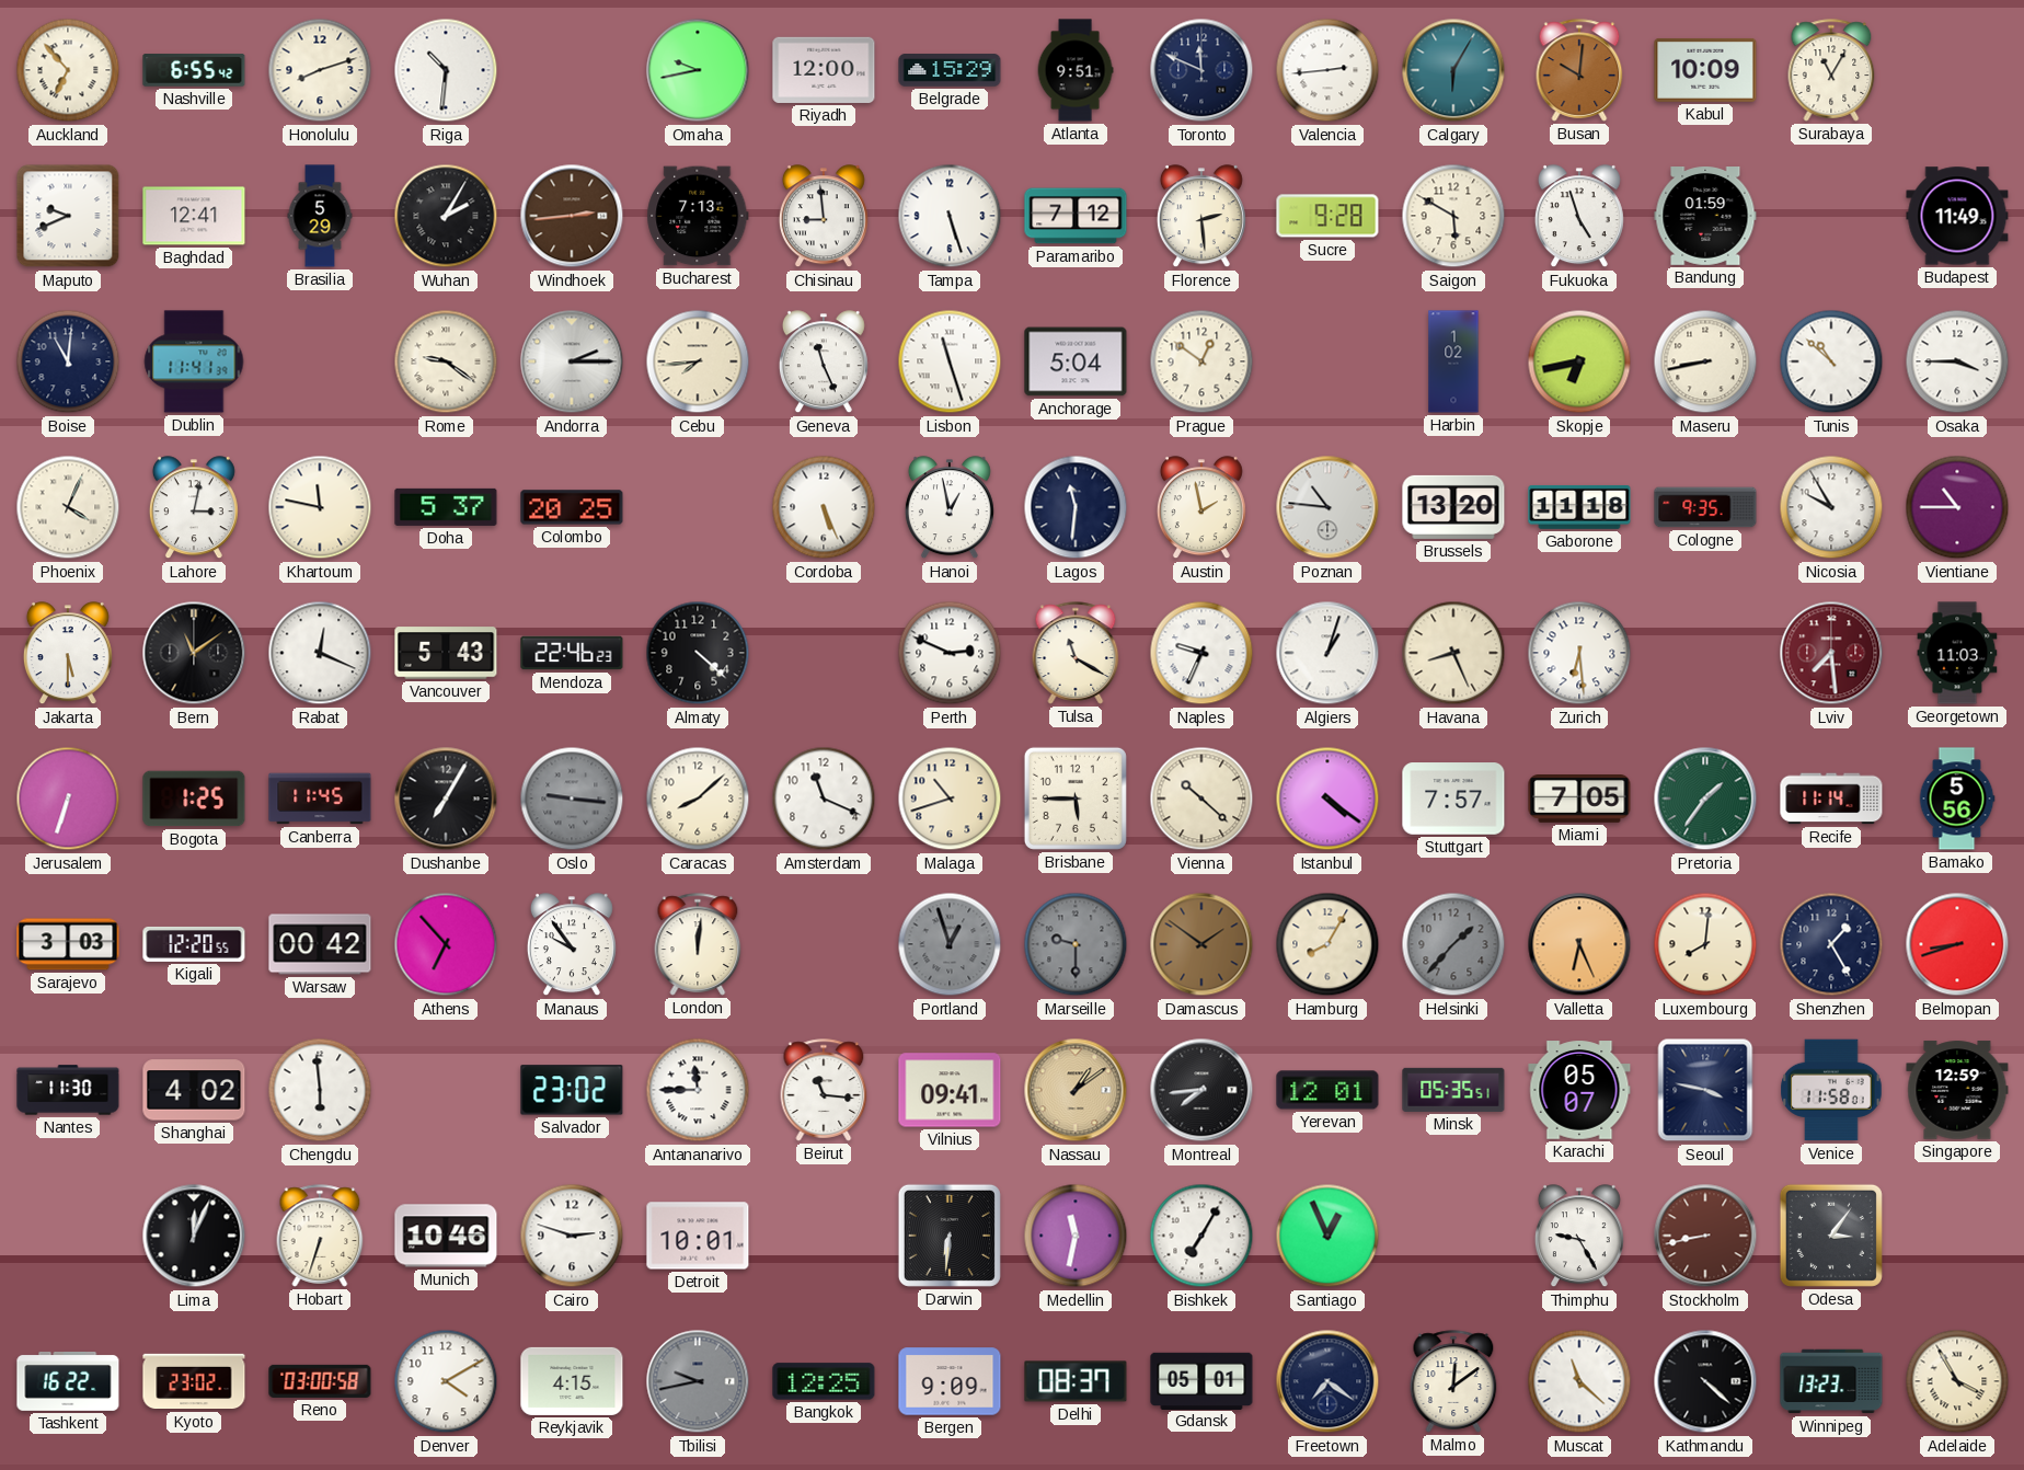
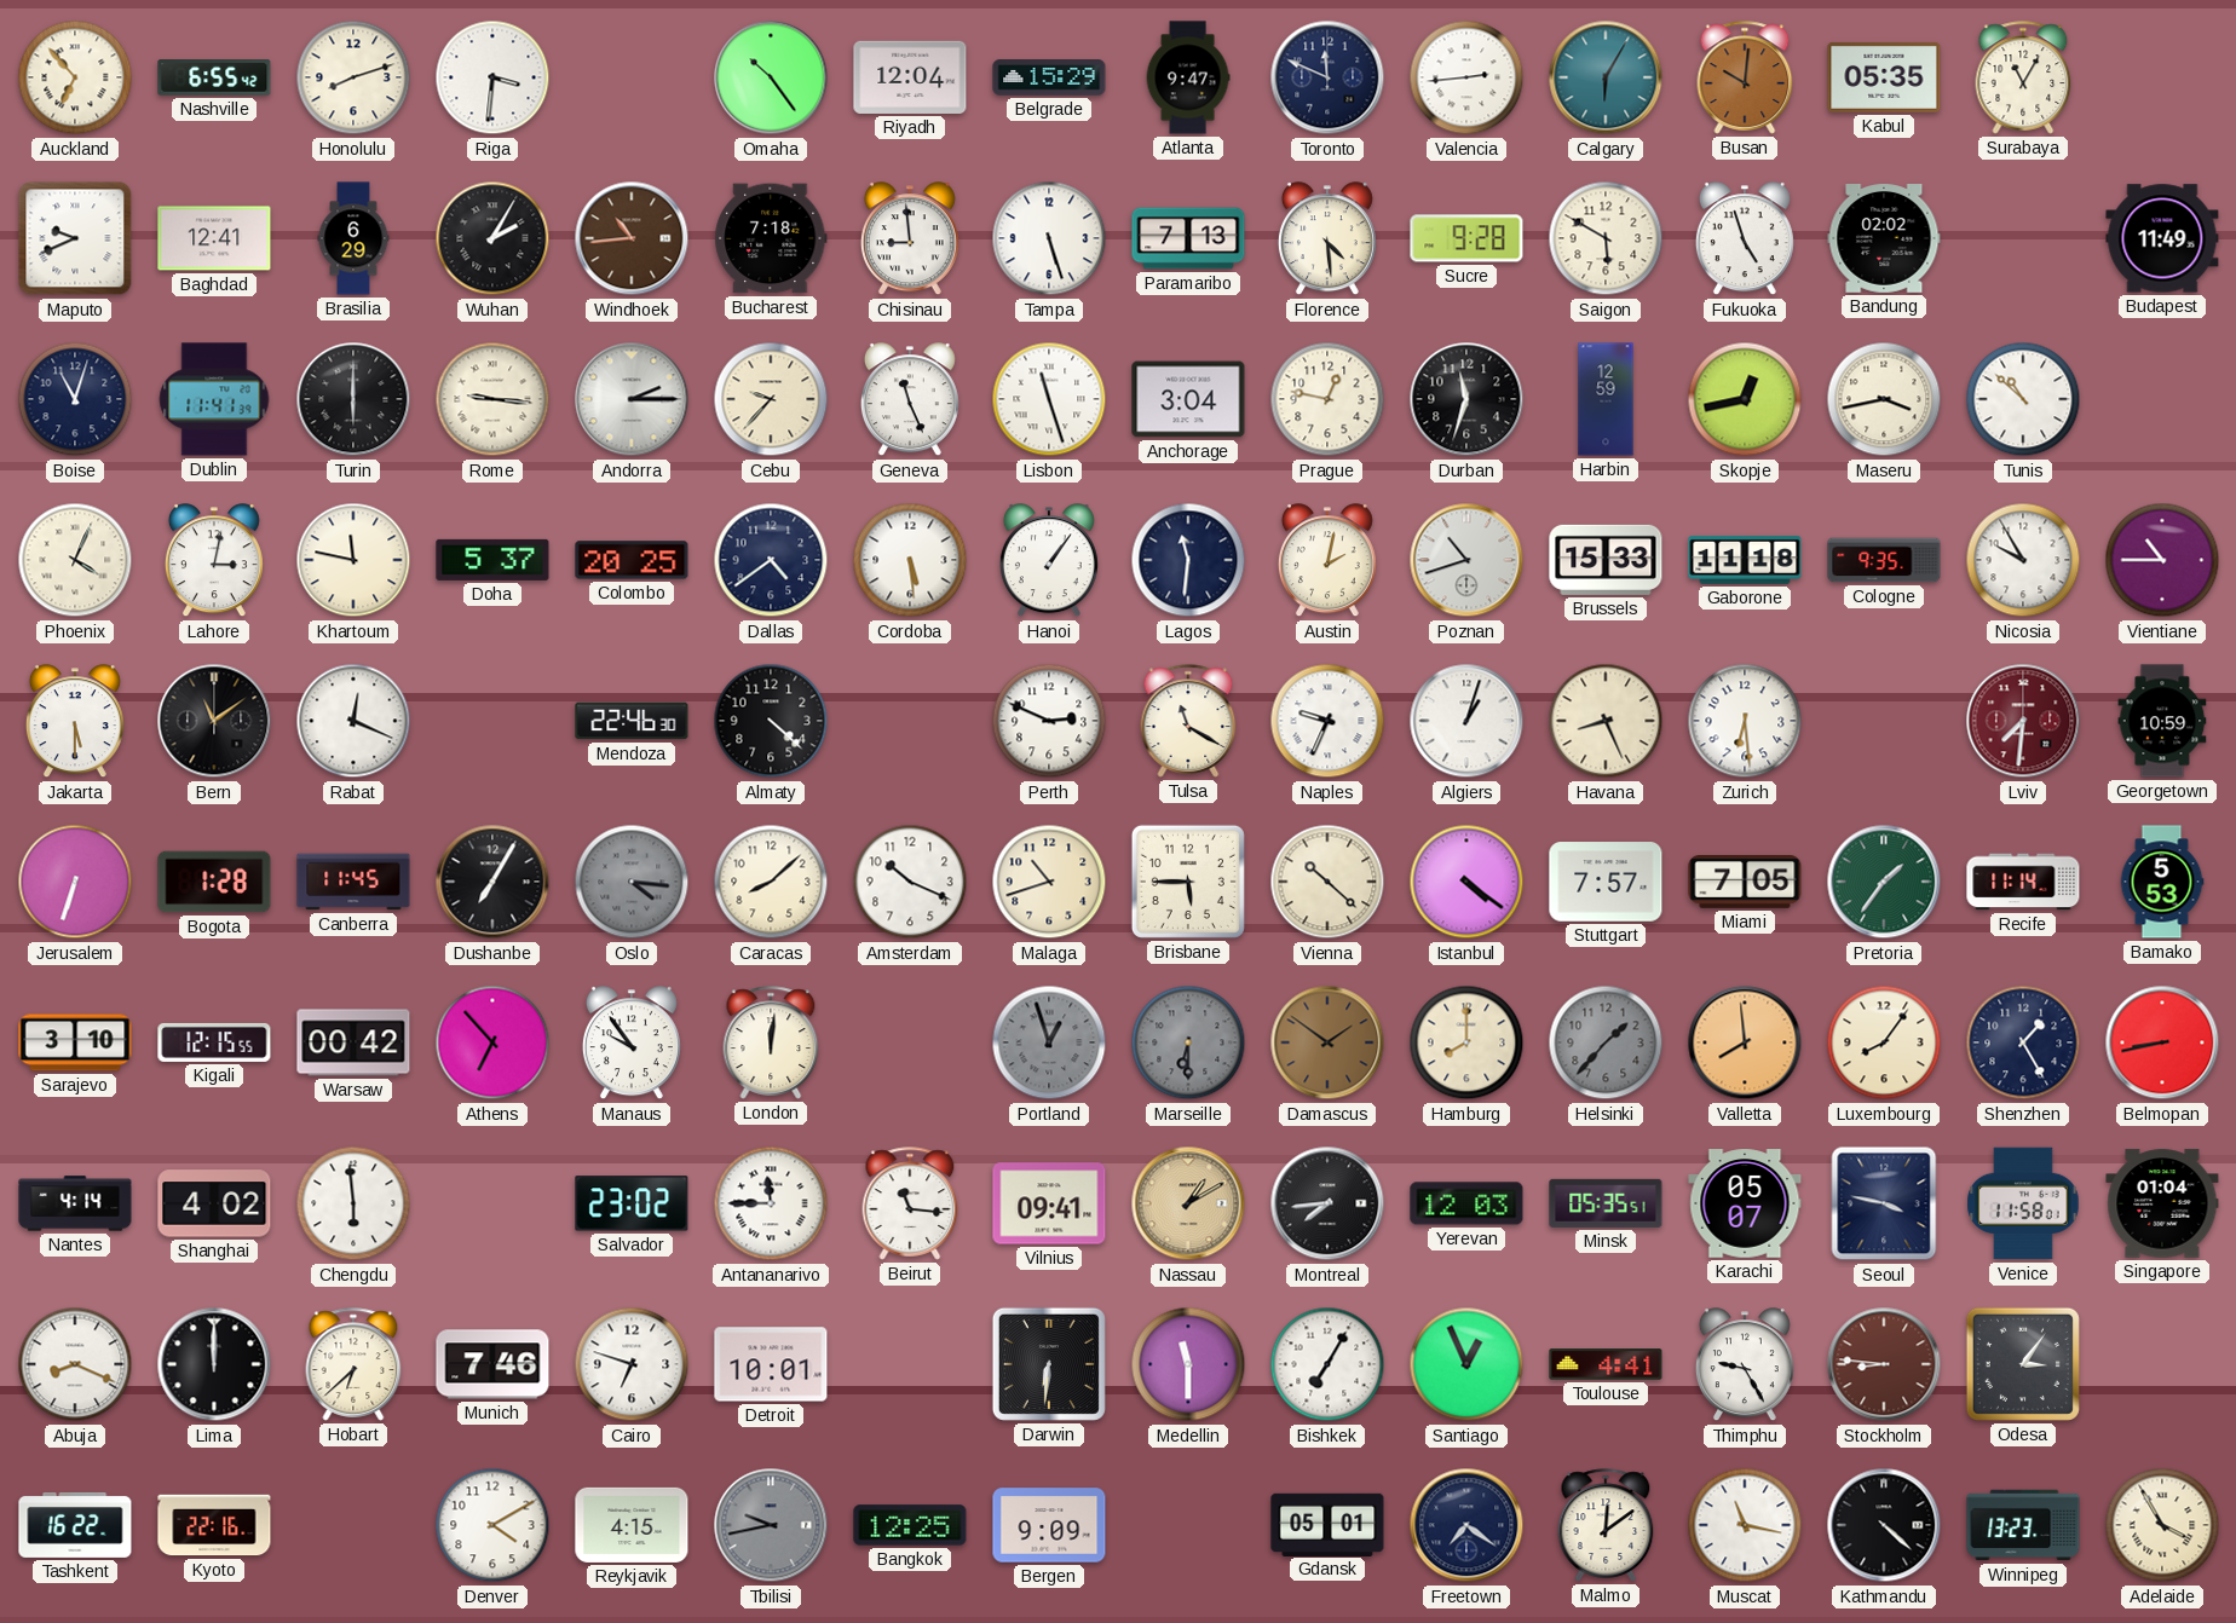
Riga: 10:31 -> 3:31 (492, 77)
Omaha: 9:43 -> 10:24 (771, 77)
Riyadh: 12:00 -> 12:04 (910, 77)
Atlanta: 9:51 -> 9:47 (1188, 77)
Kabul: 10:09 -> 05:35 (1884, 77)
Brasilia: 5:29 -> 6:29 (353, 238)
Windhoek: 2:44 -> 10:44 (632, 238)
Bucharest: 7:13 -> 7:18 (771, 238)
Paramaribo: 7:12 -> 7:13 (1188, 238)
Florence: 2:29 -> 4:29 (1327, 239)
Bandung: 01:59 -> 02:02 (1884, 239)
Boise: 11:01 -> 11:03 (75, 399)
Turin: none -> 6:00 (353, 399)
Rome: 9:21 -> 9:16 (492, 399)
Cebu: 7:44 -> 9:37 (771, 399)
Anchorage: 5:04 -> 3:04 (1188, 399)
Prague: 12:51 -> 12:47 (1327, 399)
Durban: none -> 11:33 (1466, 399)
Harbin: 1:02 -> 12:59 (1606, 399)
Skopje: 6:43 -> 12:43 (1745, 399)
Maseru: 8:43 -> 3:43 (1884, 399)
Osaka: 3:45 -> none (1957, 361)
Dallas: none -> 4:39 (771, 560)
Cordoba: 5:26 -> 5:29 (910, 560)
Hanoi: 12:58 -> 1:06 (1049, 561)
Austin: 1:58 -> 2:02 (1327, 561)
Poznan: 10:46 -> 10:42 (1466, 560)
Brussels: 13:20 -> 15:33 (1606, 560)
Vancouver: 5:43 -> none (446, 653)
Mendoza: 22:46:23 -> 22:46:30 (632, 721)
Lviv: 7:29 -> 7:31 (2023, 721)
Georgetown: 11:03 -> 10:59 (2162, 721)
Bogota: 1:25 -> 1:28 (214, 882)
Oslo: 9:16 -> 4:16 (632, 882)
Amsterdam: 11:19 -> 10:19 (910, 882)
Bamako: 5:56 -> 5:53 (2162, 882)
Sarajevo: 3:03 -> 3:10 (75, 1042)
Kigali: 12:20 -> 12:15 (214, 1042)
Marseille: 9:30 -> 6:30 (1188, 1042)
Hamburg: 8:05 -> 8:00 (1466, 1042)
Valletta: 6:26 -> 7:59 (1745, 1042)
Luxembourg: 8:01 -> 8:06 (1884, 1042)
Belmopan: 8:42 -> 8:43 (2162, 1042)
Nantes: 11:30 -> 4:14 (75, 1203)
Nassau: 1:09 -> 1:10 (1188, 1203)
Yerevan: 12:01 -> 12:03 (1466, 1203)
Singapore: 12:59 -> 01:04 (2162, 1203)
Abuja: none -> 8:19 (75, 1364)
Lima: 12:04 -> 12:00 (214, 1364)
Hobart: 6:33 -> 6:38 (353, 1364)
Munich: 10:46 -> 7:46 (492, 1364)
Cairo: 2:48 -> 6:48 (632, 1364)
Medellin: 11:32 -> 11:30 (1188, 1364)
Toulouse: none -> 4:41 (1606, 1364)
Stockholm: 8:43 -> 8:46 (1884, 1364)
Kyoto: 23:02 -> 22:16 (214, 1525)
Reno: 03:00 -> none (320, 1381)
Delhi: 08:37 -> none (1076, 1381)
Muscat: 11:22 -> 11:17 (1745, 1525)
